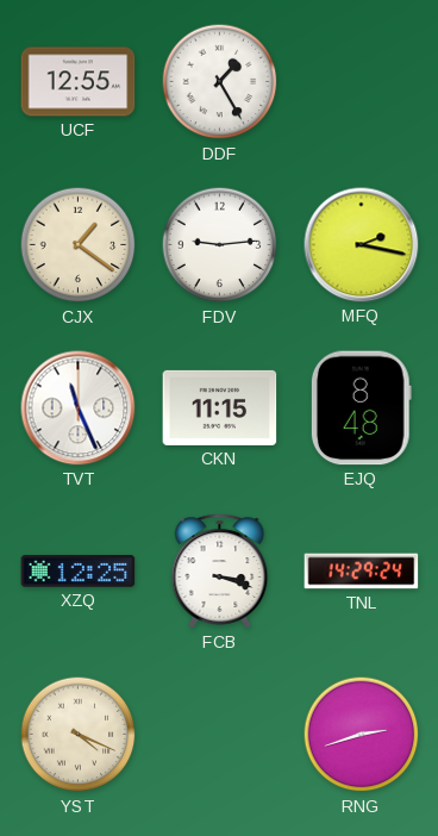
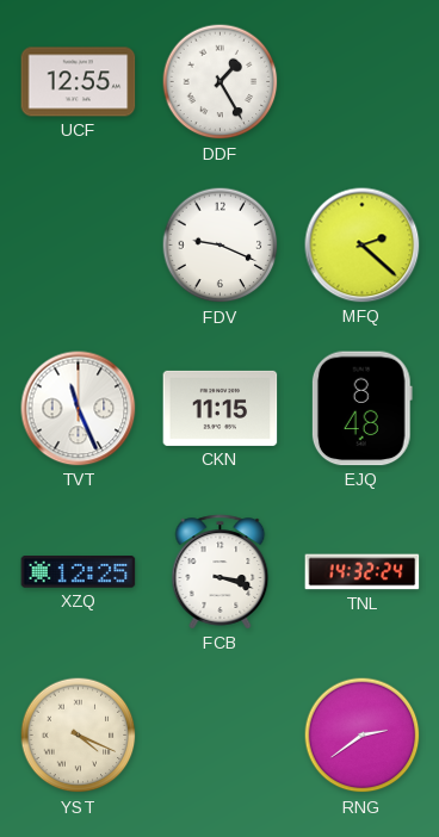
CJX: 1:21 -> none (79, 245)
FDV: 9:14 -> 9:19 (221, 246)
MFQ: 2:17 -> 2:22 (363, 246)
TNL: 14:29 -> 14:32 (363, 572)
RNG: 2:42 -> 2:39 (363, 736)
